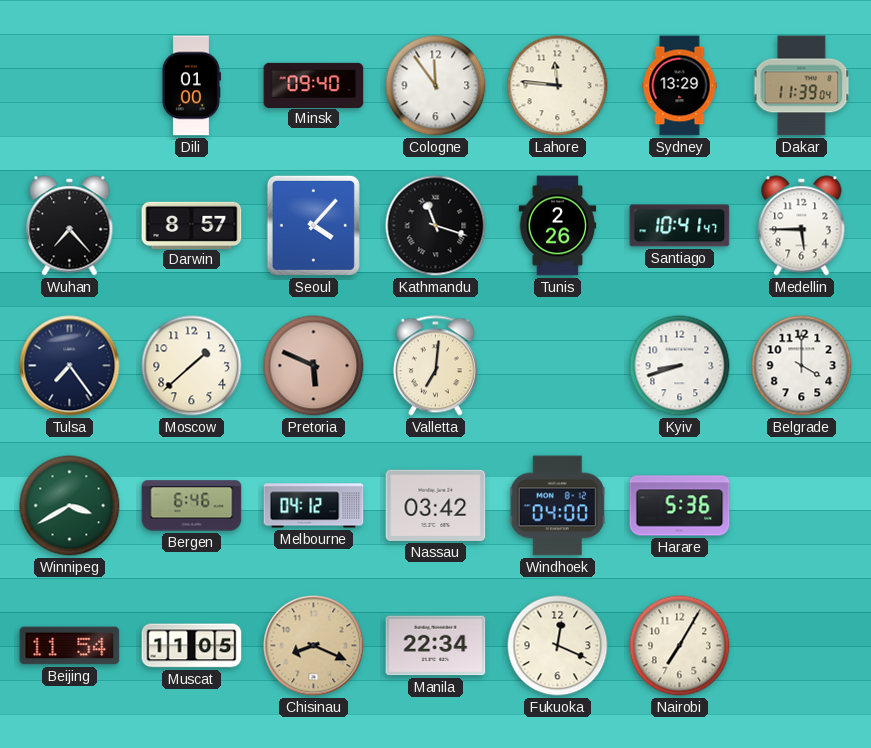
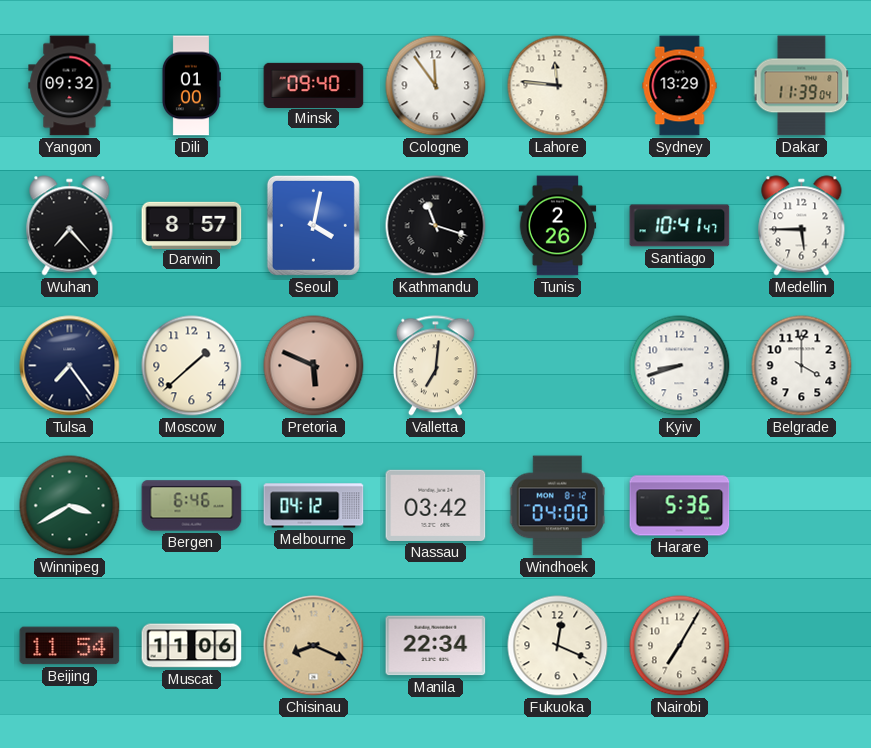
Yangon: none -> 09:32 (70, 86)
Seoul: 4:07 -> 4:02 (313, 225)
Muscat: 11:05 -> 11:06 (192, 646)
